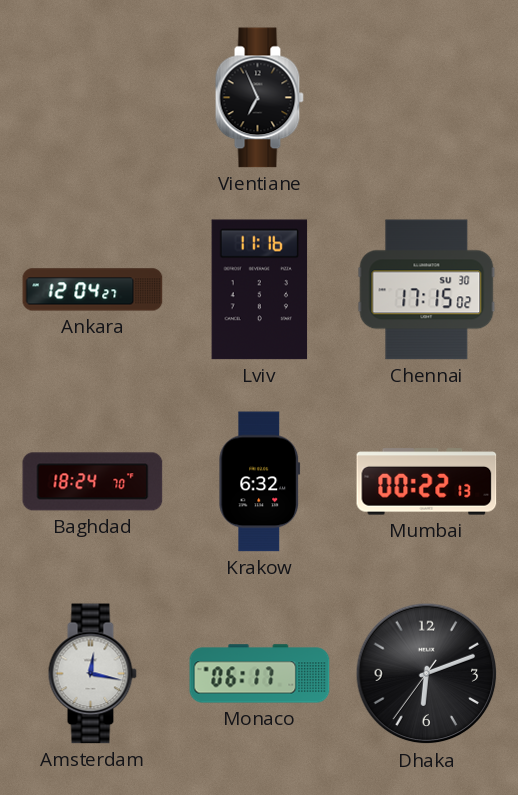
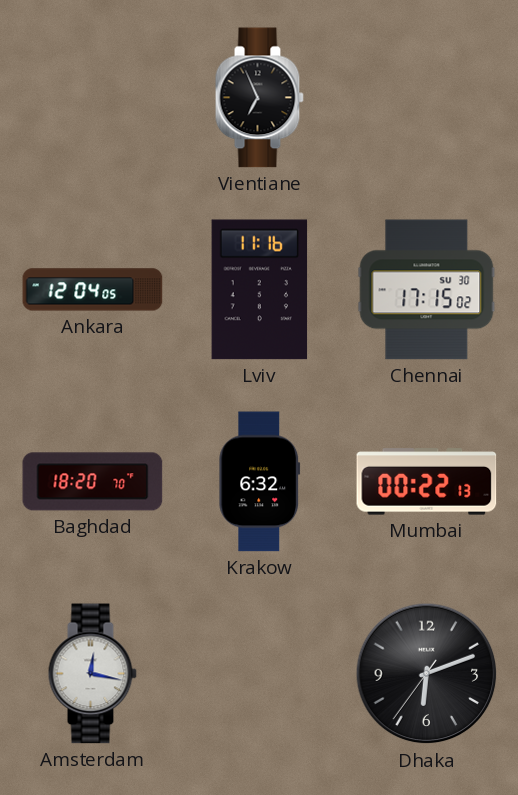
Ankara: 12:04:27 -> 12:04:05 (93, 290)
Baghdad: 18:24 -> 18:20 (93, 482)
Monaco: 06:17 -> none (260, 674)
